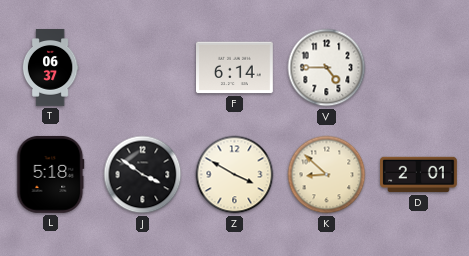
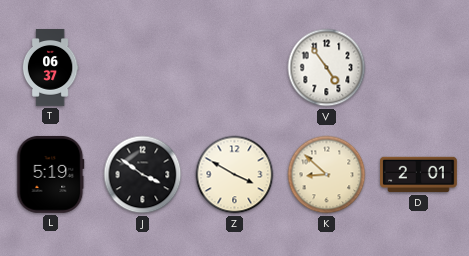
F: 6:14 -> none (235, 68)
V: 4:45 -> 4:54 (327, 68)
L: 5:18 -> 5:19 (51, 174)
